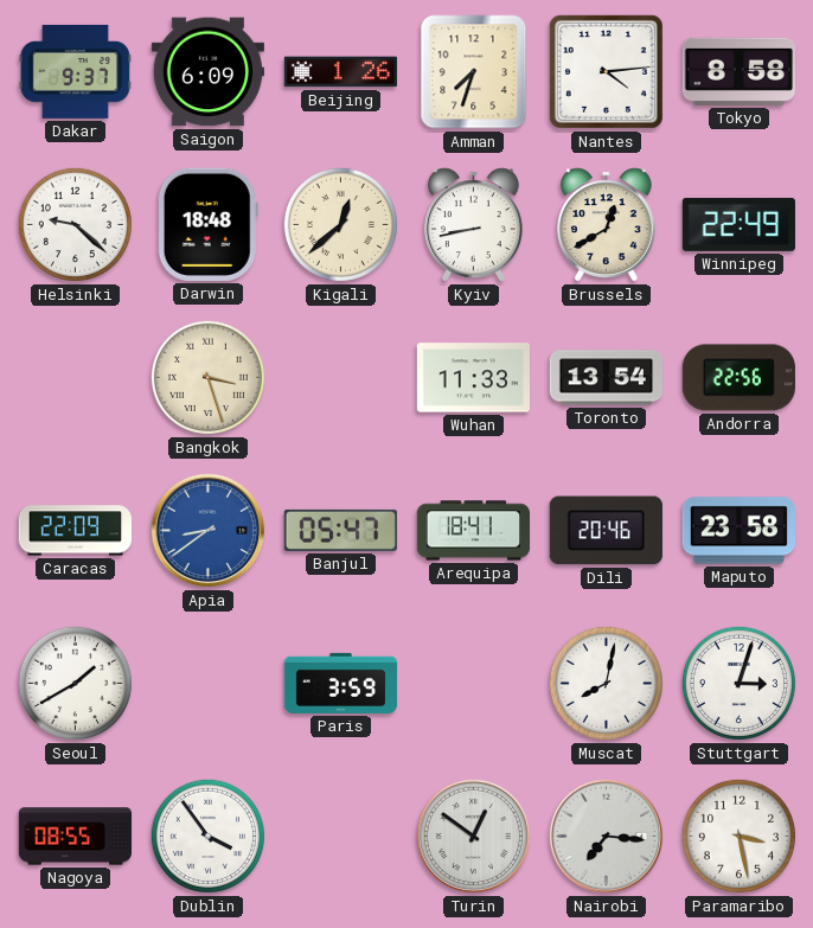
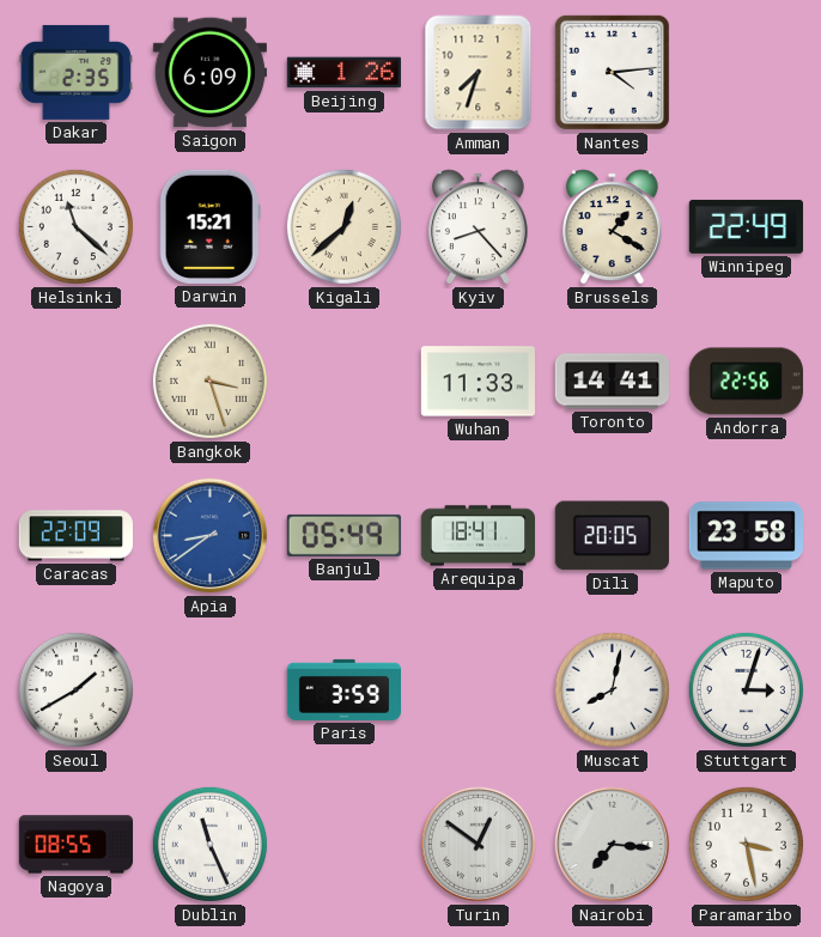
Dakar: 9:37 -> 2:35 (75, 72)
Tokyo: 8:58 -> none (738, 71)
Helsinki: 9:22 -> 11:22 (75, 226)
Darwin: 18:48 -> 15:21 (209, 226)
Kyiv: 8:43 -> 8:23 (479, 227)
Brussels: 12:40 -> 1:20 (613, 227)
Toronto: 13:54 -> 14:41 (612, 382)
Banjul: 05:47 -> 05:49 (343, 535)
Dili: 20:46 -> 20:05 (612, 536)
Dublin: 3:54 -> 11:26 (209, 844)
